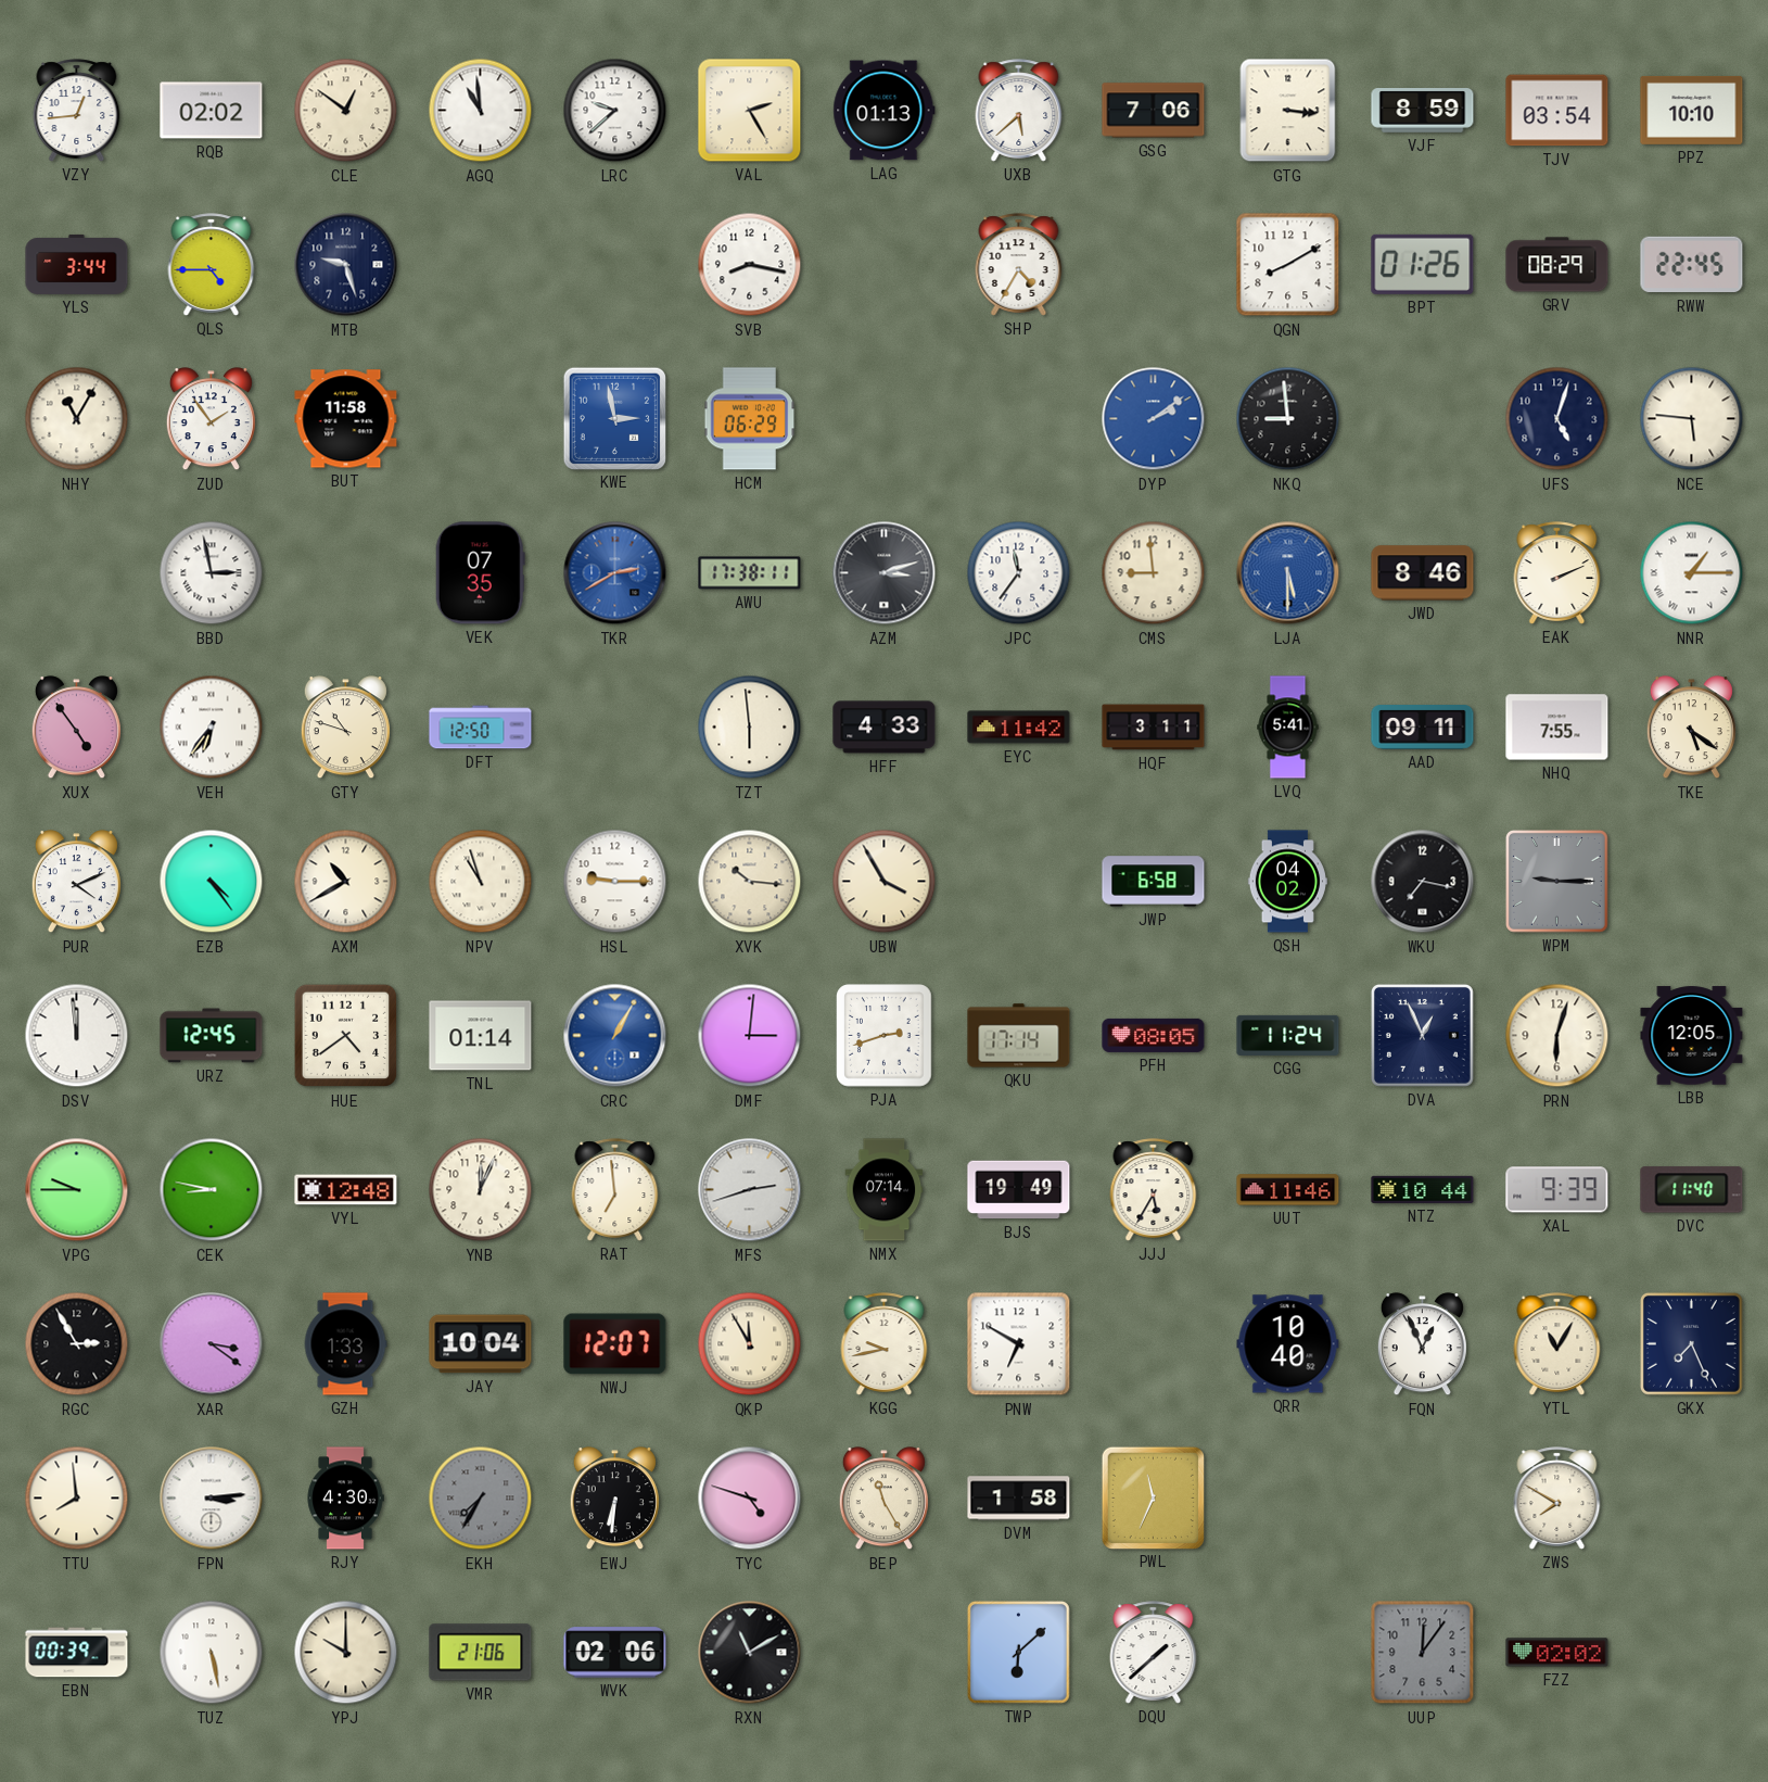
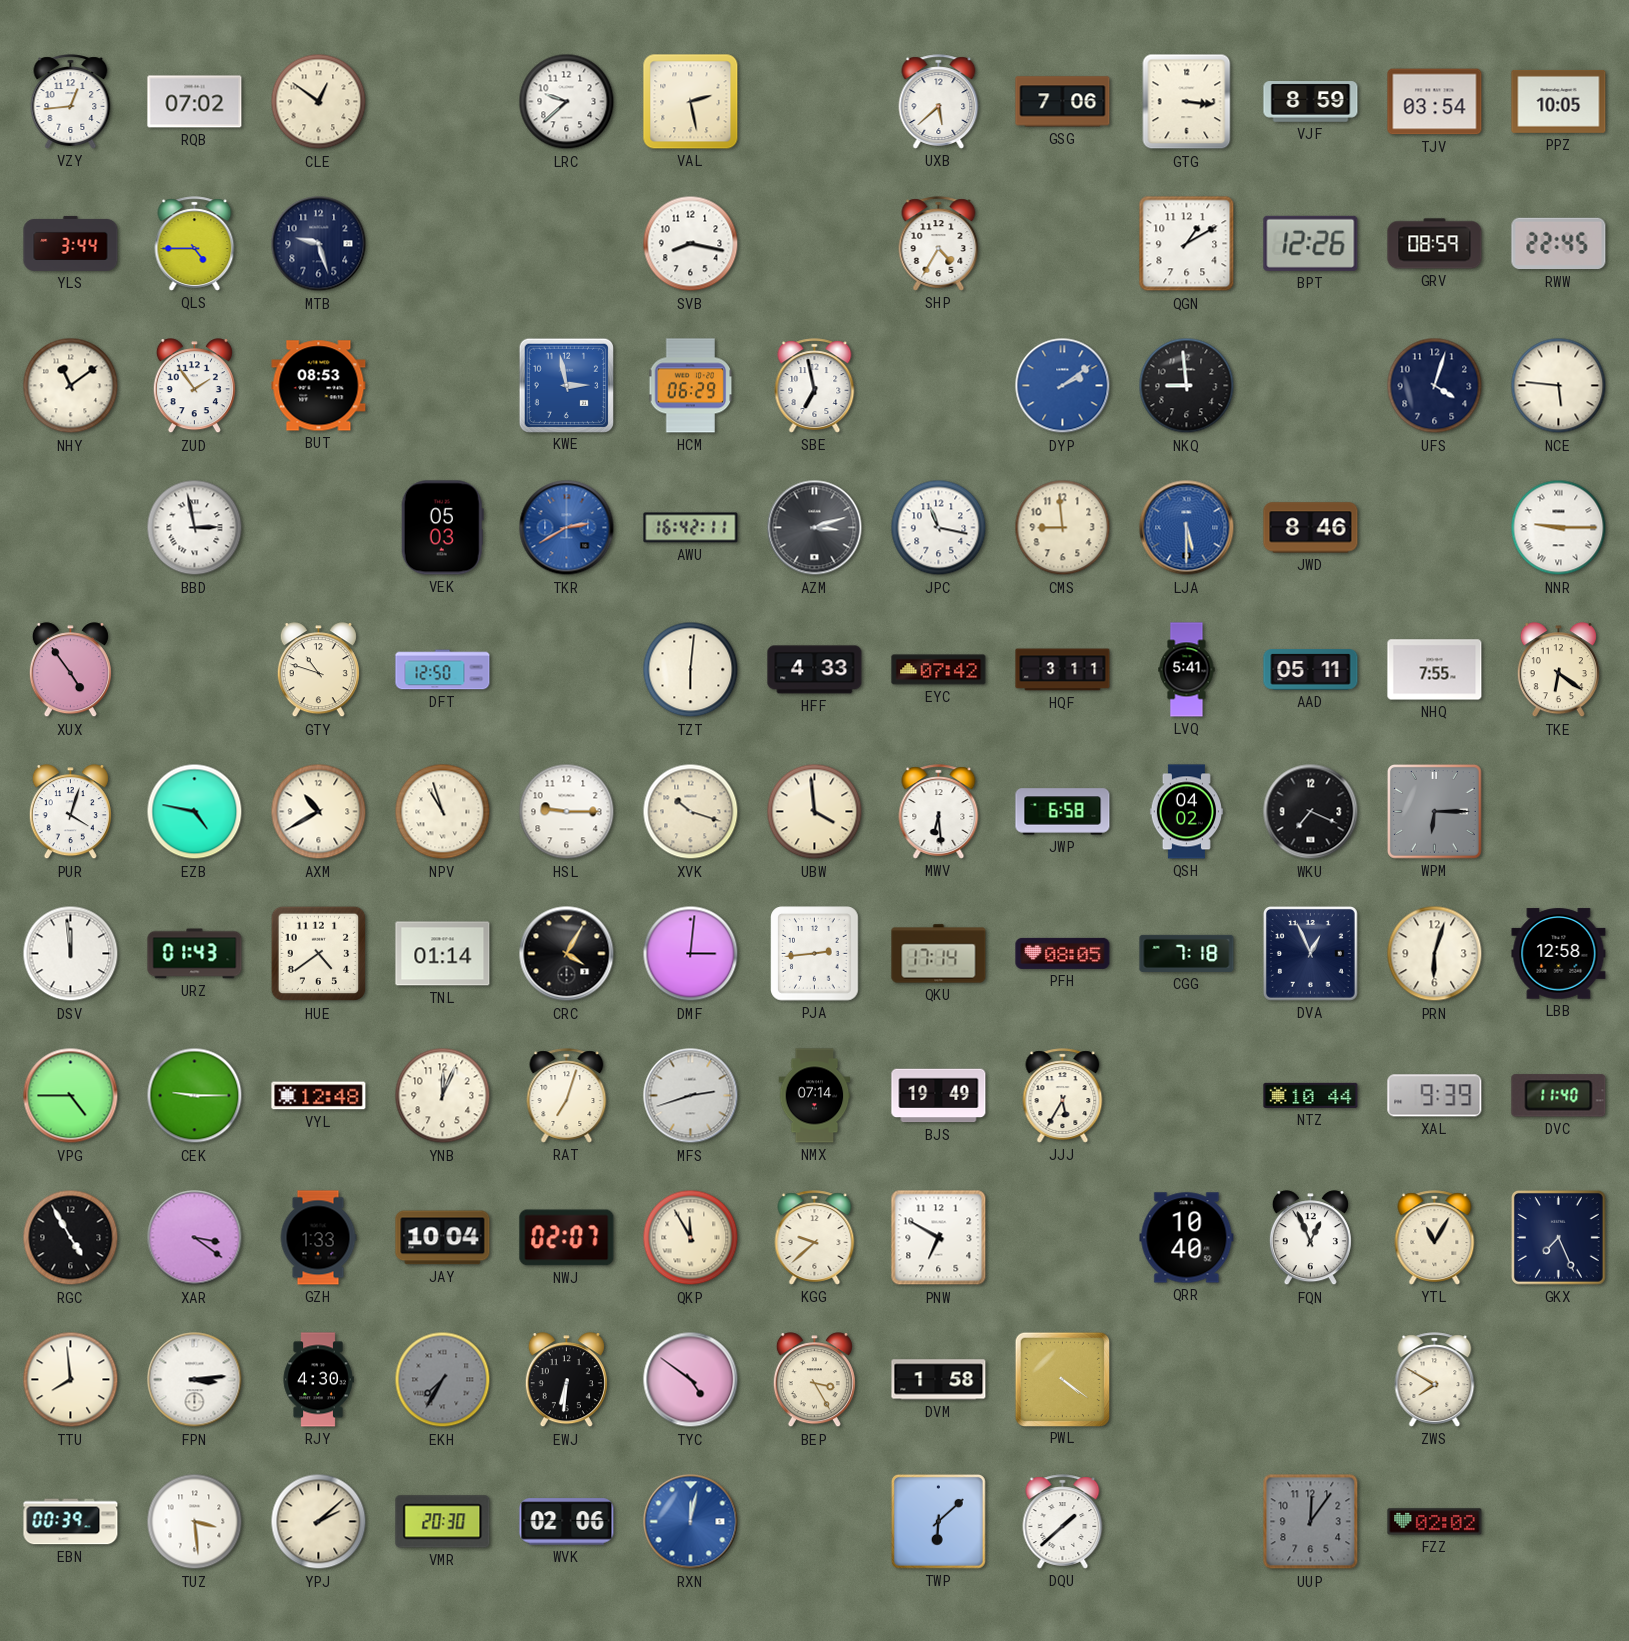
RQB: 02:02 -> 07:02 (195, 102)
AGQ: 10:59 -> none (481, 111)
VAL: 2:25 -> 2:28 (691, 102)
LAG: 01:13 -> none (885, 111)
PPZ: 10:10 -> 10:05 (1559, 101)
QGN: 8:10 -> 1:10 (1187, 244)
BPT: 01:26 -> 12:26 (1311, 243)
GRV: 08:29 -> 08:59 (1435, 244)
NHY: 11:05 -> 11:09 (71, 386)
BUT: 11:58 -> 08:53 (319, 386)
SBE: none -> 6:58 (815, 386)
UFS: 5:03 -> 4:03 (1435, 386)
VEK: 07:35 -> 05:03 (442, 528)
AWU: 17:38 -> 16:42 (691, 528)
JPC: 11:36 -> 11:17 (939, 528)
EAK: 2:11 -> none (1557, 573)
NNR: 1:15 -> 9:15 (1559, 528)
VEH: 6:36 -> none (212, 728)
TZT: 5:59 -> 6:01 (691, 670)
EYC: 11:42 -> 07:42 (939, 670)
AAD: 09:11 -> 05:11 (1311, 670)
TKE: 5:21 -> 6:21 (1558, 670)
PUR: 4:11 -> 4:03 (70, 812)
EZB: 4:24 -> 4:47 (195, 812)
XVK: 10:16 -> 10:18 (691, 812)
UBW: 3:55 -> 3:59 (815, 812)
MWV: none -> 6:29 (939, 812)
WKU: 7:17 -> 7:19 (1311, 812)
WPM: 9:15 -> 6:15 (1434, 811)
URZ: 12:45 -> 01:43 (195, 954)
CRC: 1:05 -> 4:05 (567, 954)
CRC dial: blue -> black (567, 954)
PJA: 2:42 -> 2:44 (815, 954)
CGG: 11:24 -> 7:18 (1187, 953)
LBB: 12:05 -> 12:58 (1559, 954)
VPG: 9:45 -> 4:45 (71, 1096)
CEK: 8:47 -> 9:15 (195, 1096)
RAT: 6:59 -> 7:03 (567, 1096)
UUT: 11:46 -> none (1288, 1190)
RGC: 2:55 -> 4:55 (71, 1238)
NWJ: 12:07 -> 02:07 (567, 1238)
KGG: 9:43 -> 9:38 (815, 1238)
TYC: 4:48 -> 4:51 (691, 1380)
BEP: 11:25 -> 3:25 (814, 1380)
PWL: 11:34 -> 4:21 (1062, 1379)
TUZ: 5:28 -> 3:29 (195, 1522)
YPJ: 10:00 -> 2:08 (319, 1522)
VMR: 21:06 -> 20:30 (443, 1522)
RXN: 11:10 -> 12:02 (691, 1522)
RXN dial: black -> blue (691, 1522)
